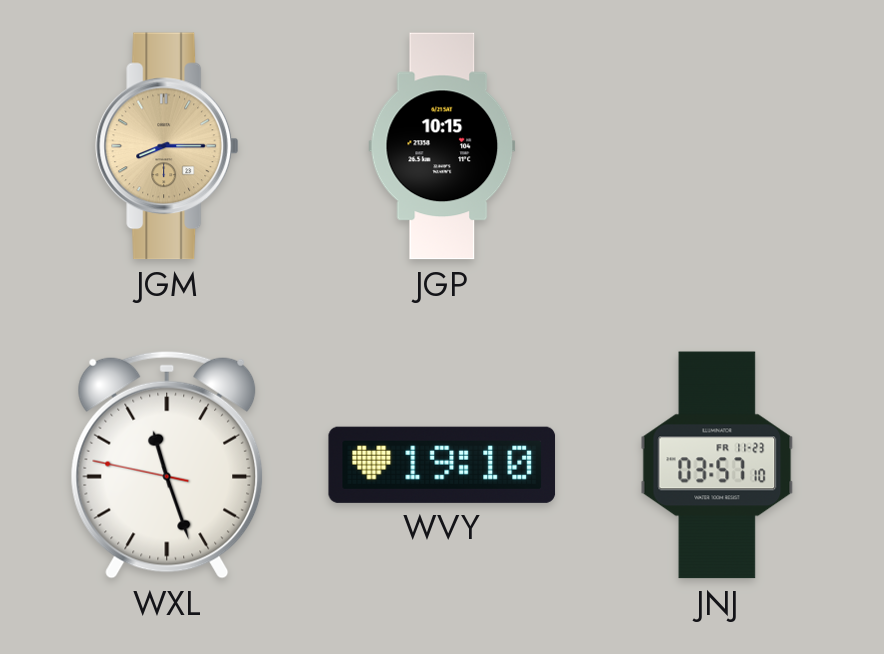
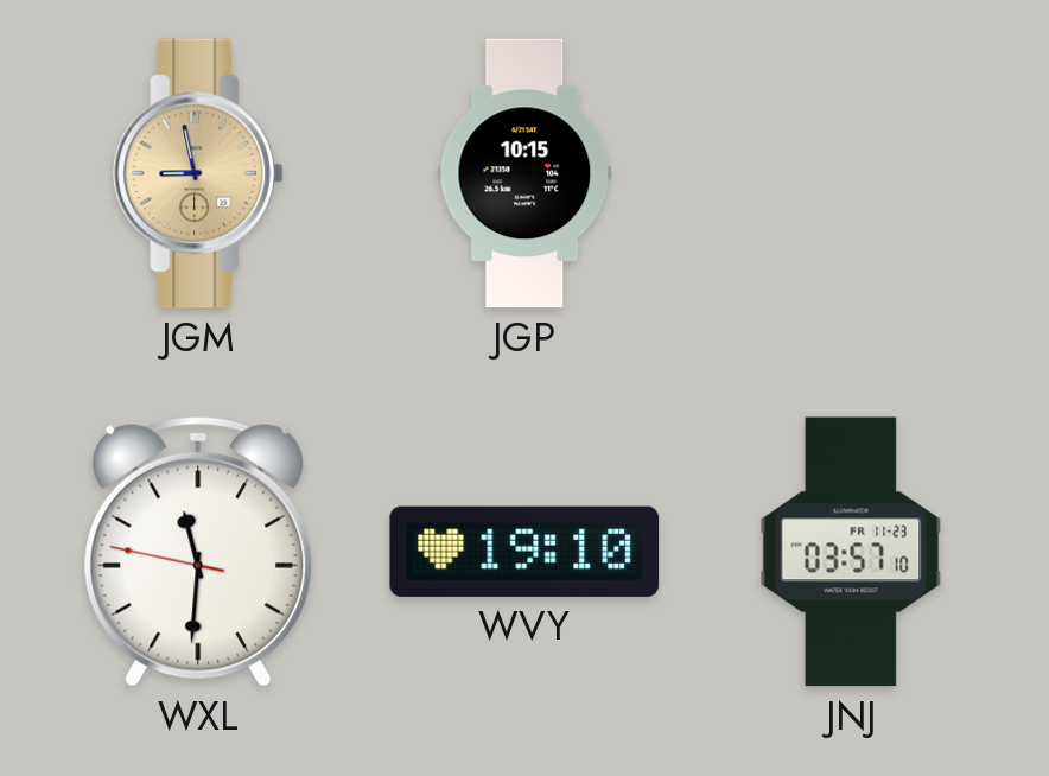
JGM: 8:15 -> 8:58 (198, 173)
WXL: 11:26 -> 11:30 (198, 552)
